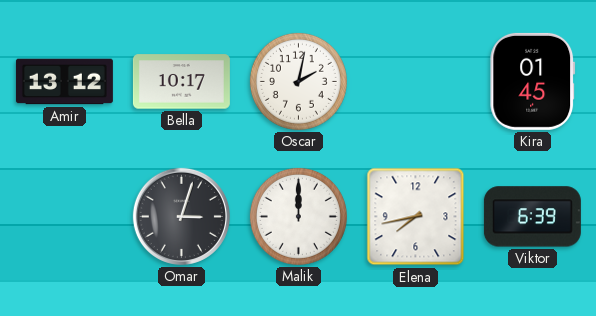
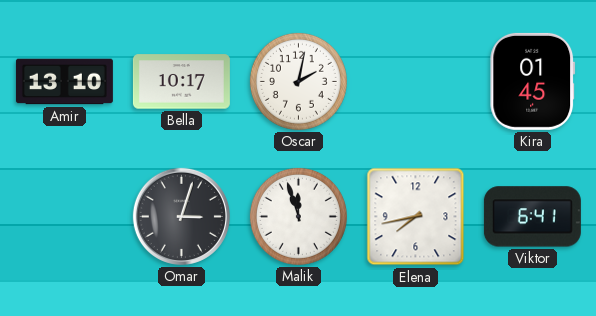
Amir: 13:12 -> 13:10 (64, 82)
Malik: 12:00 -> 11:57 (298, 216)
Viktor: 6:39 -> 6:41 (532, 217)
